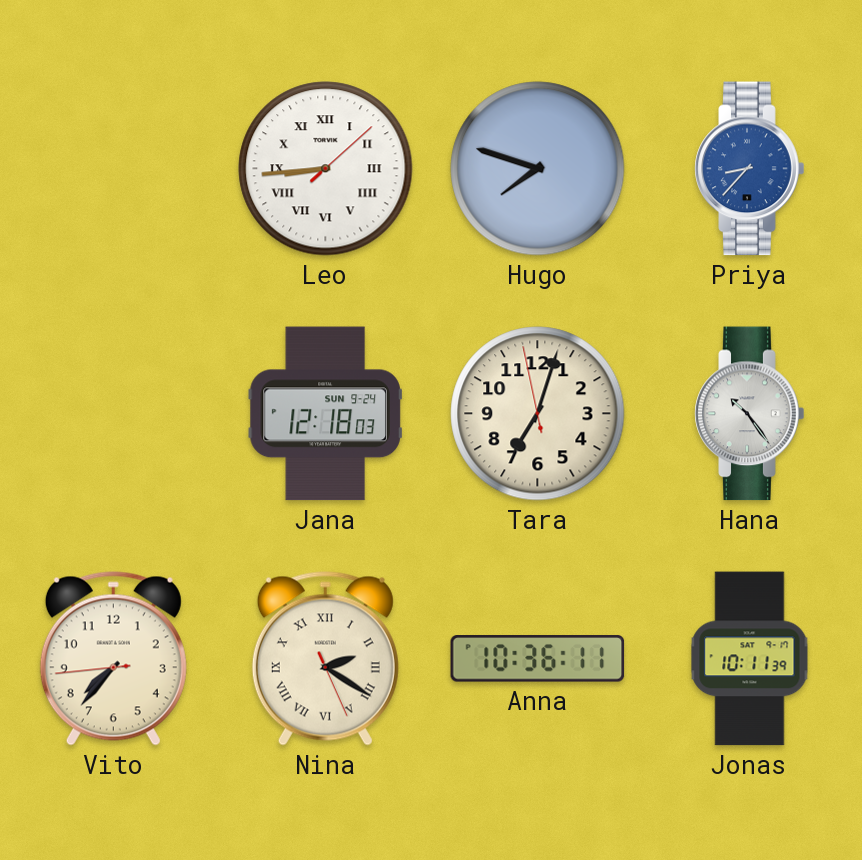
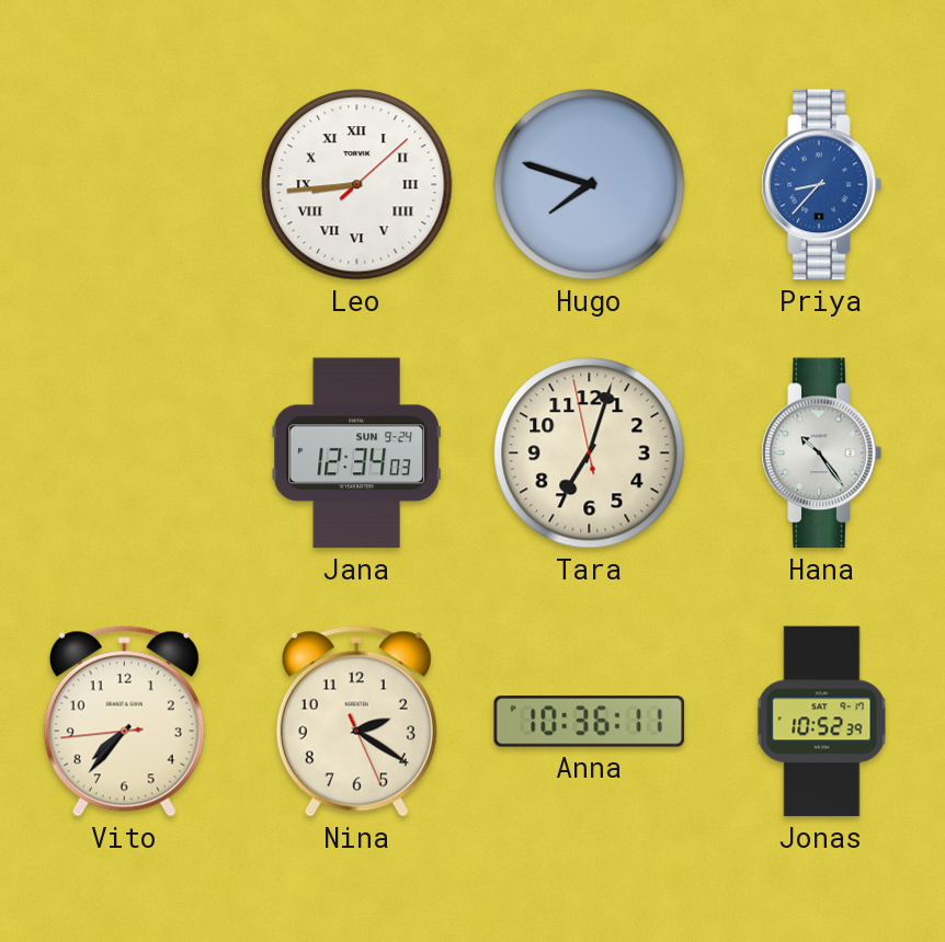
Jana: 12:18 -> 12:34 (356, 453)
Nina numerals: Roman -> Arabic (356, 722)
Jonas: 10:11 -> 10:52 (822, 722)
